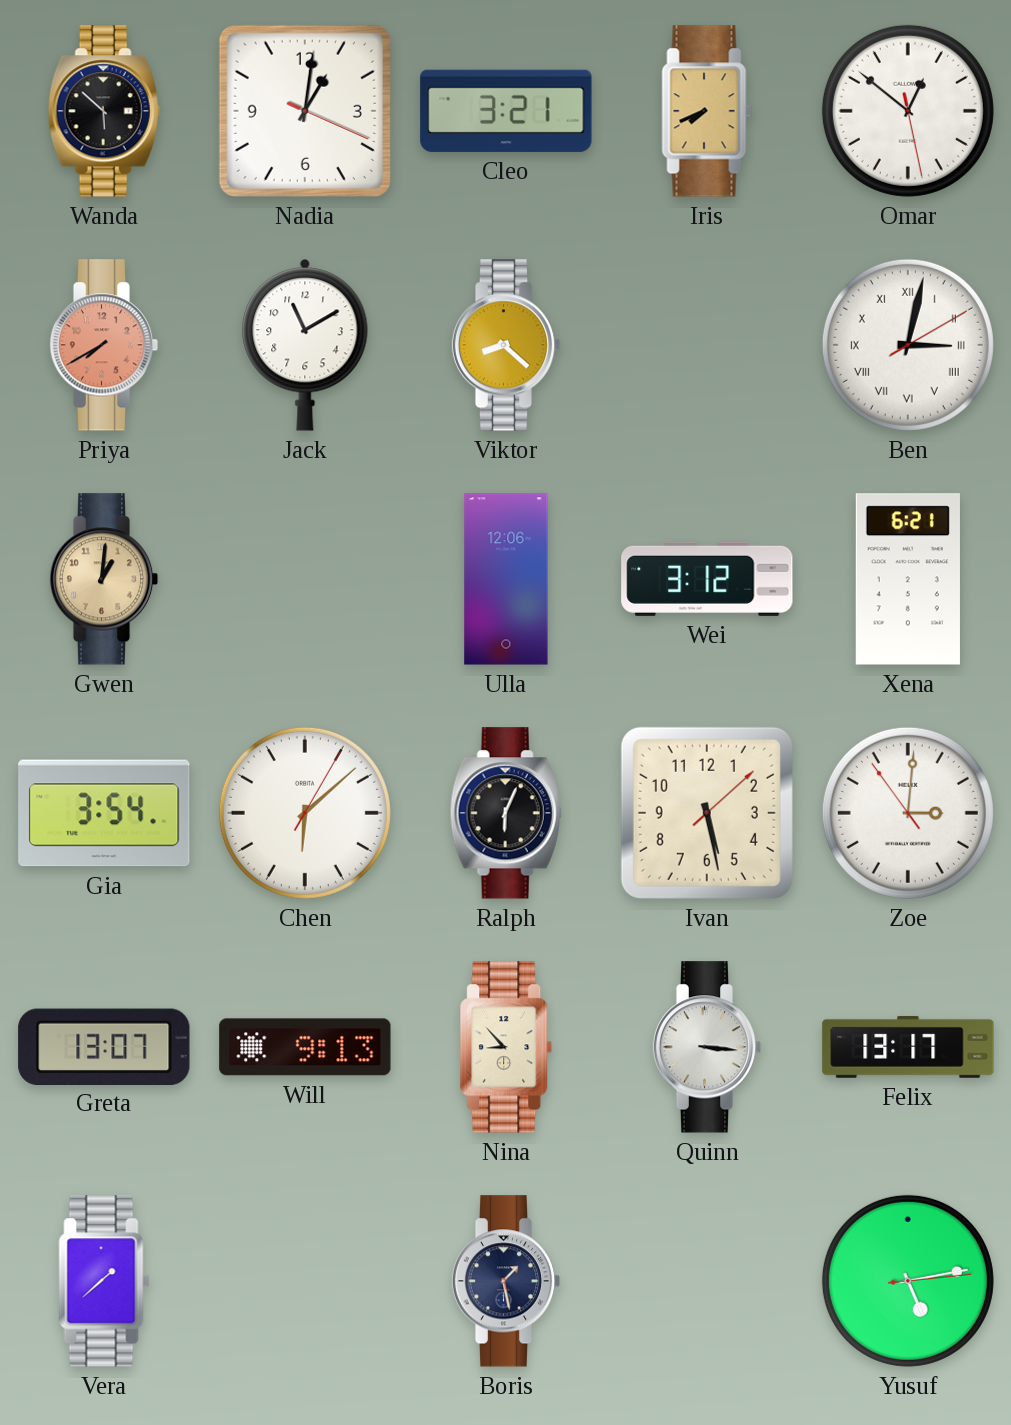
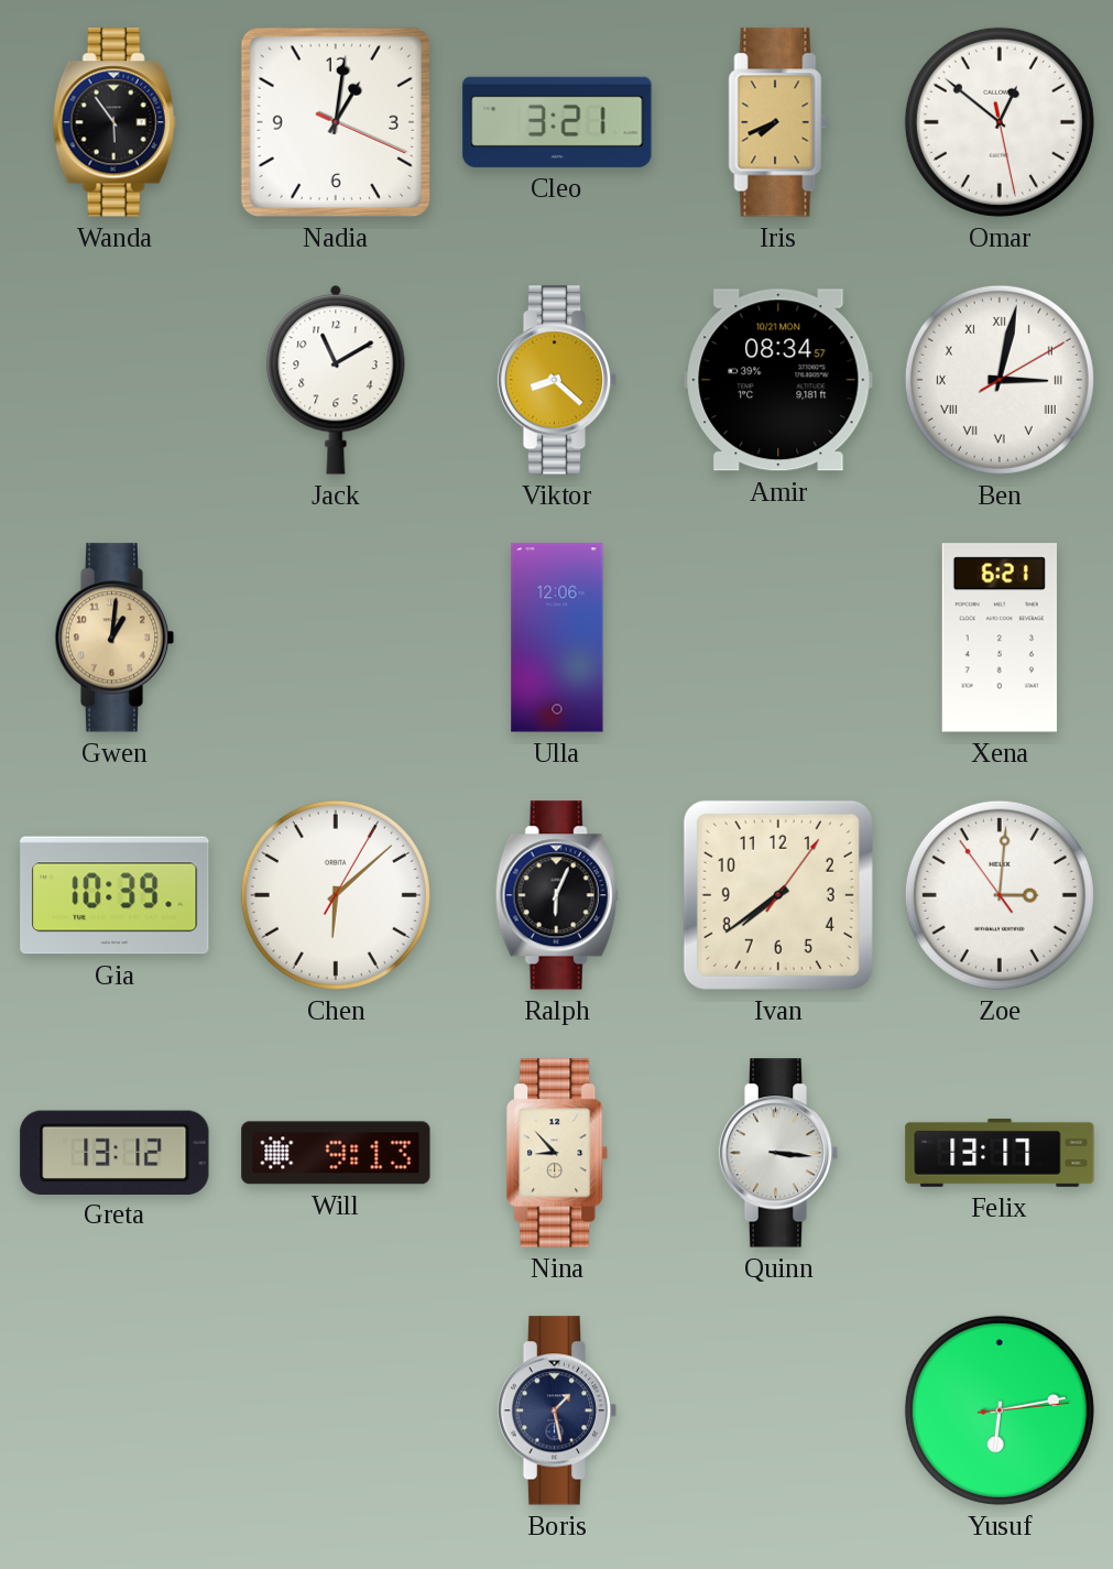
Wanda: 5:52 -> 5:54 (114, 122)
Priya: 7:40 -> none (104, 345)
Amir: none -> 08:34 (778, 380)
Wei: 3:12 -> none (707, 579)
Gia: 3:54 -> 10:39 (114, 895)
Ivan: 5:28 -> 7:39 (778, 895)
Greta: 13:07 -> 13:12 (114, 1152)
Vera: 1:38 -> none (104, 1281)
Yusuf: 5:13 -> 6:13 (1000, 1410)
